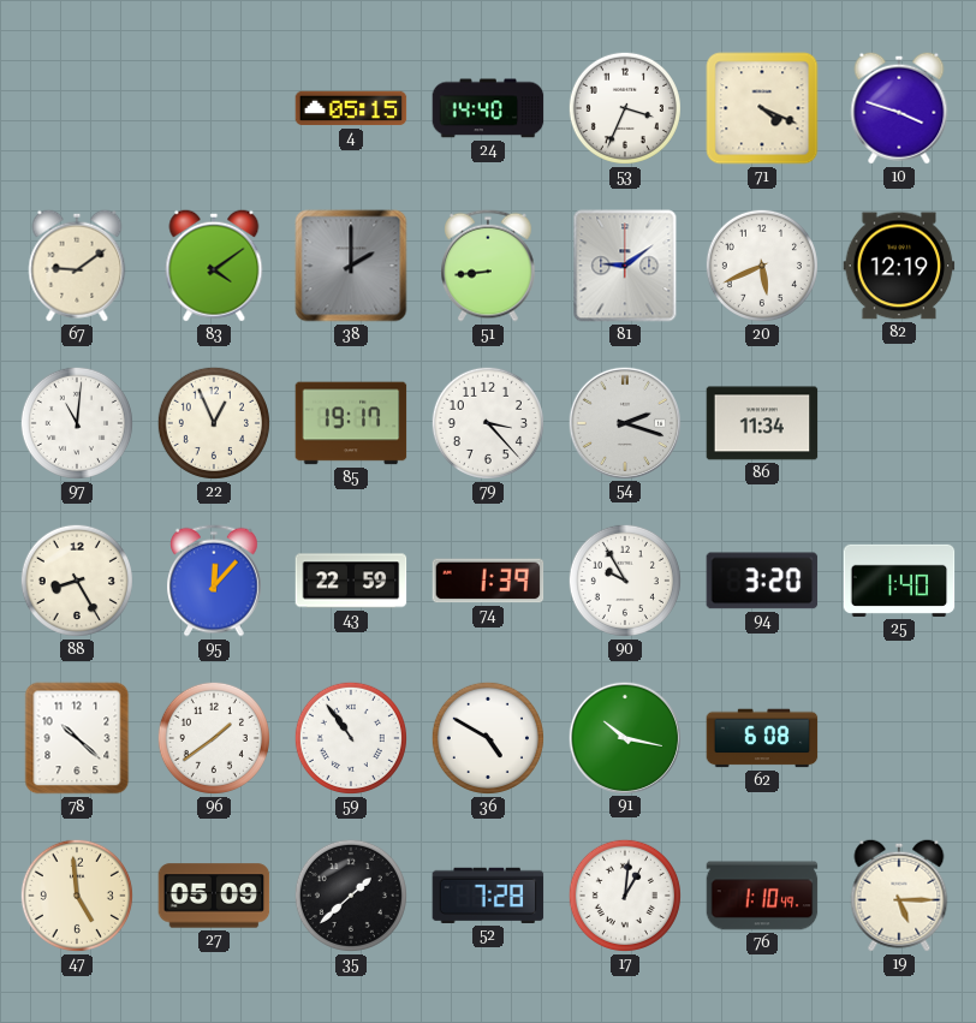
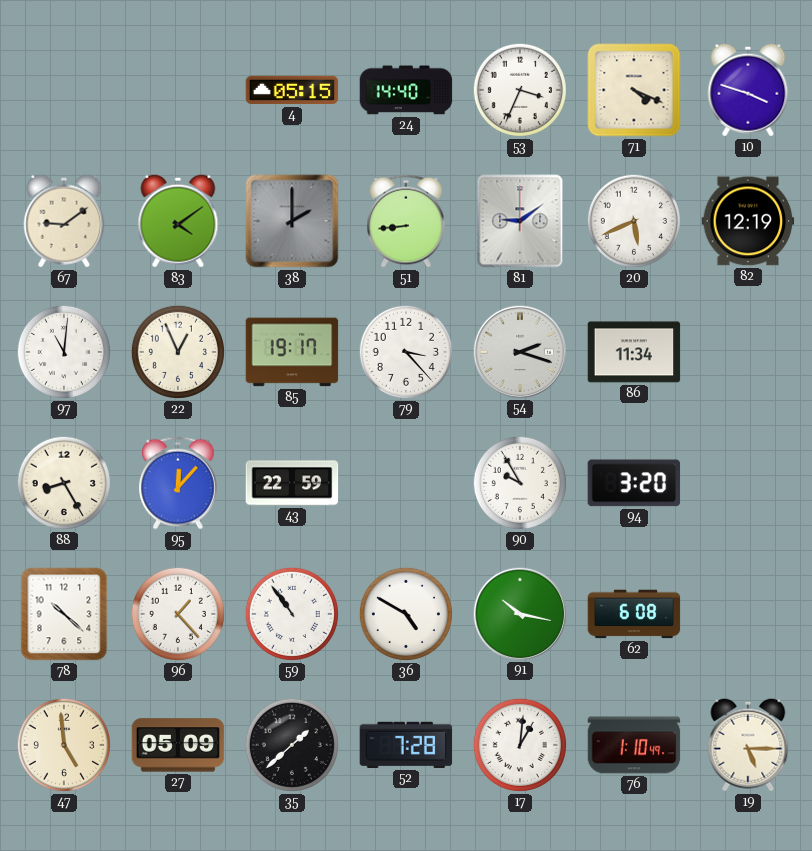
74: 1:39 -> none (488, 581)
25: 1:40 -> none (899, 581)
96: 1:39 -> 1:23 (178, 614)
